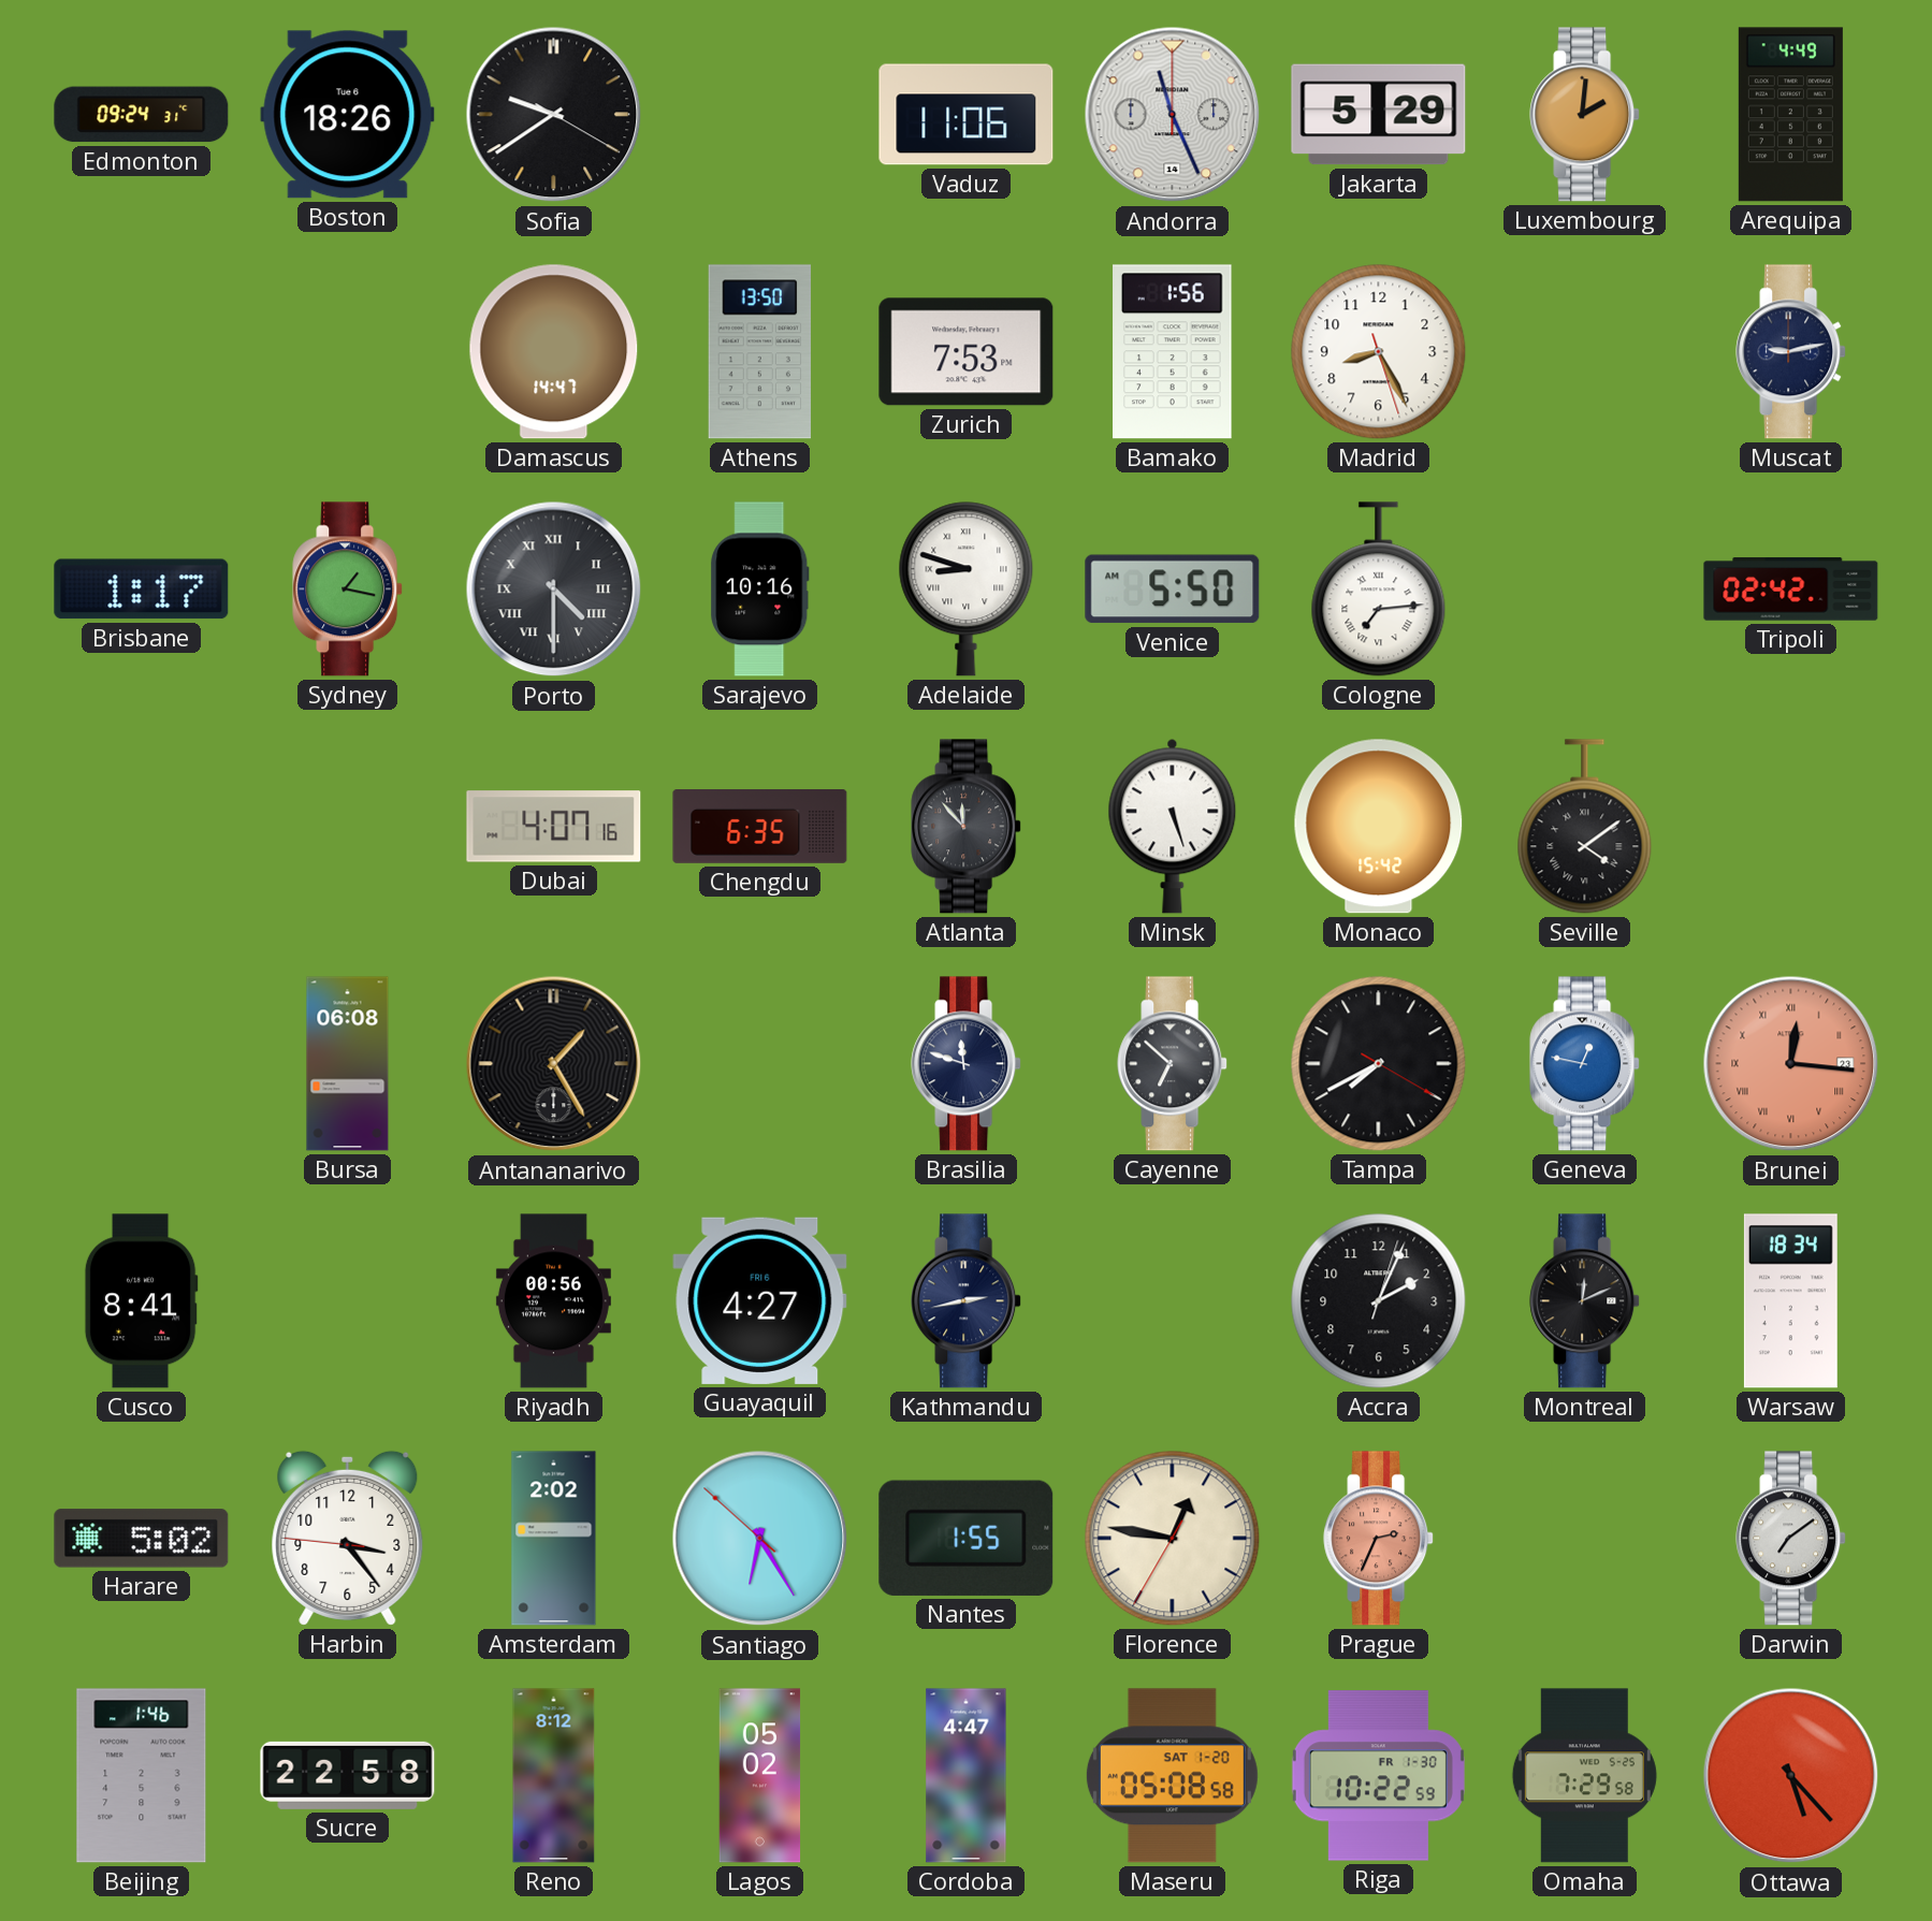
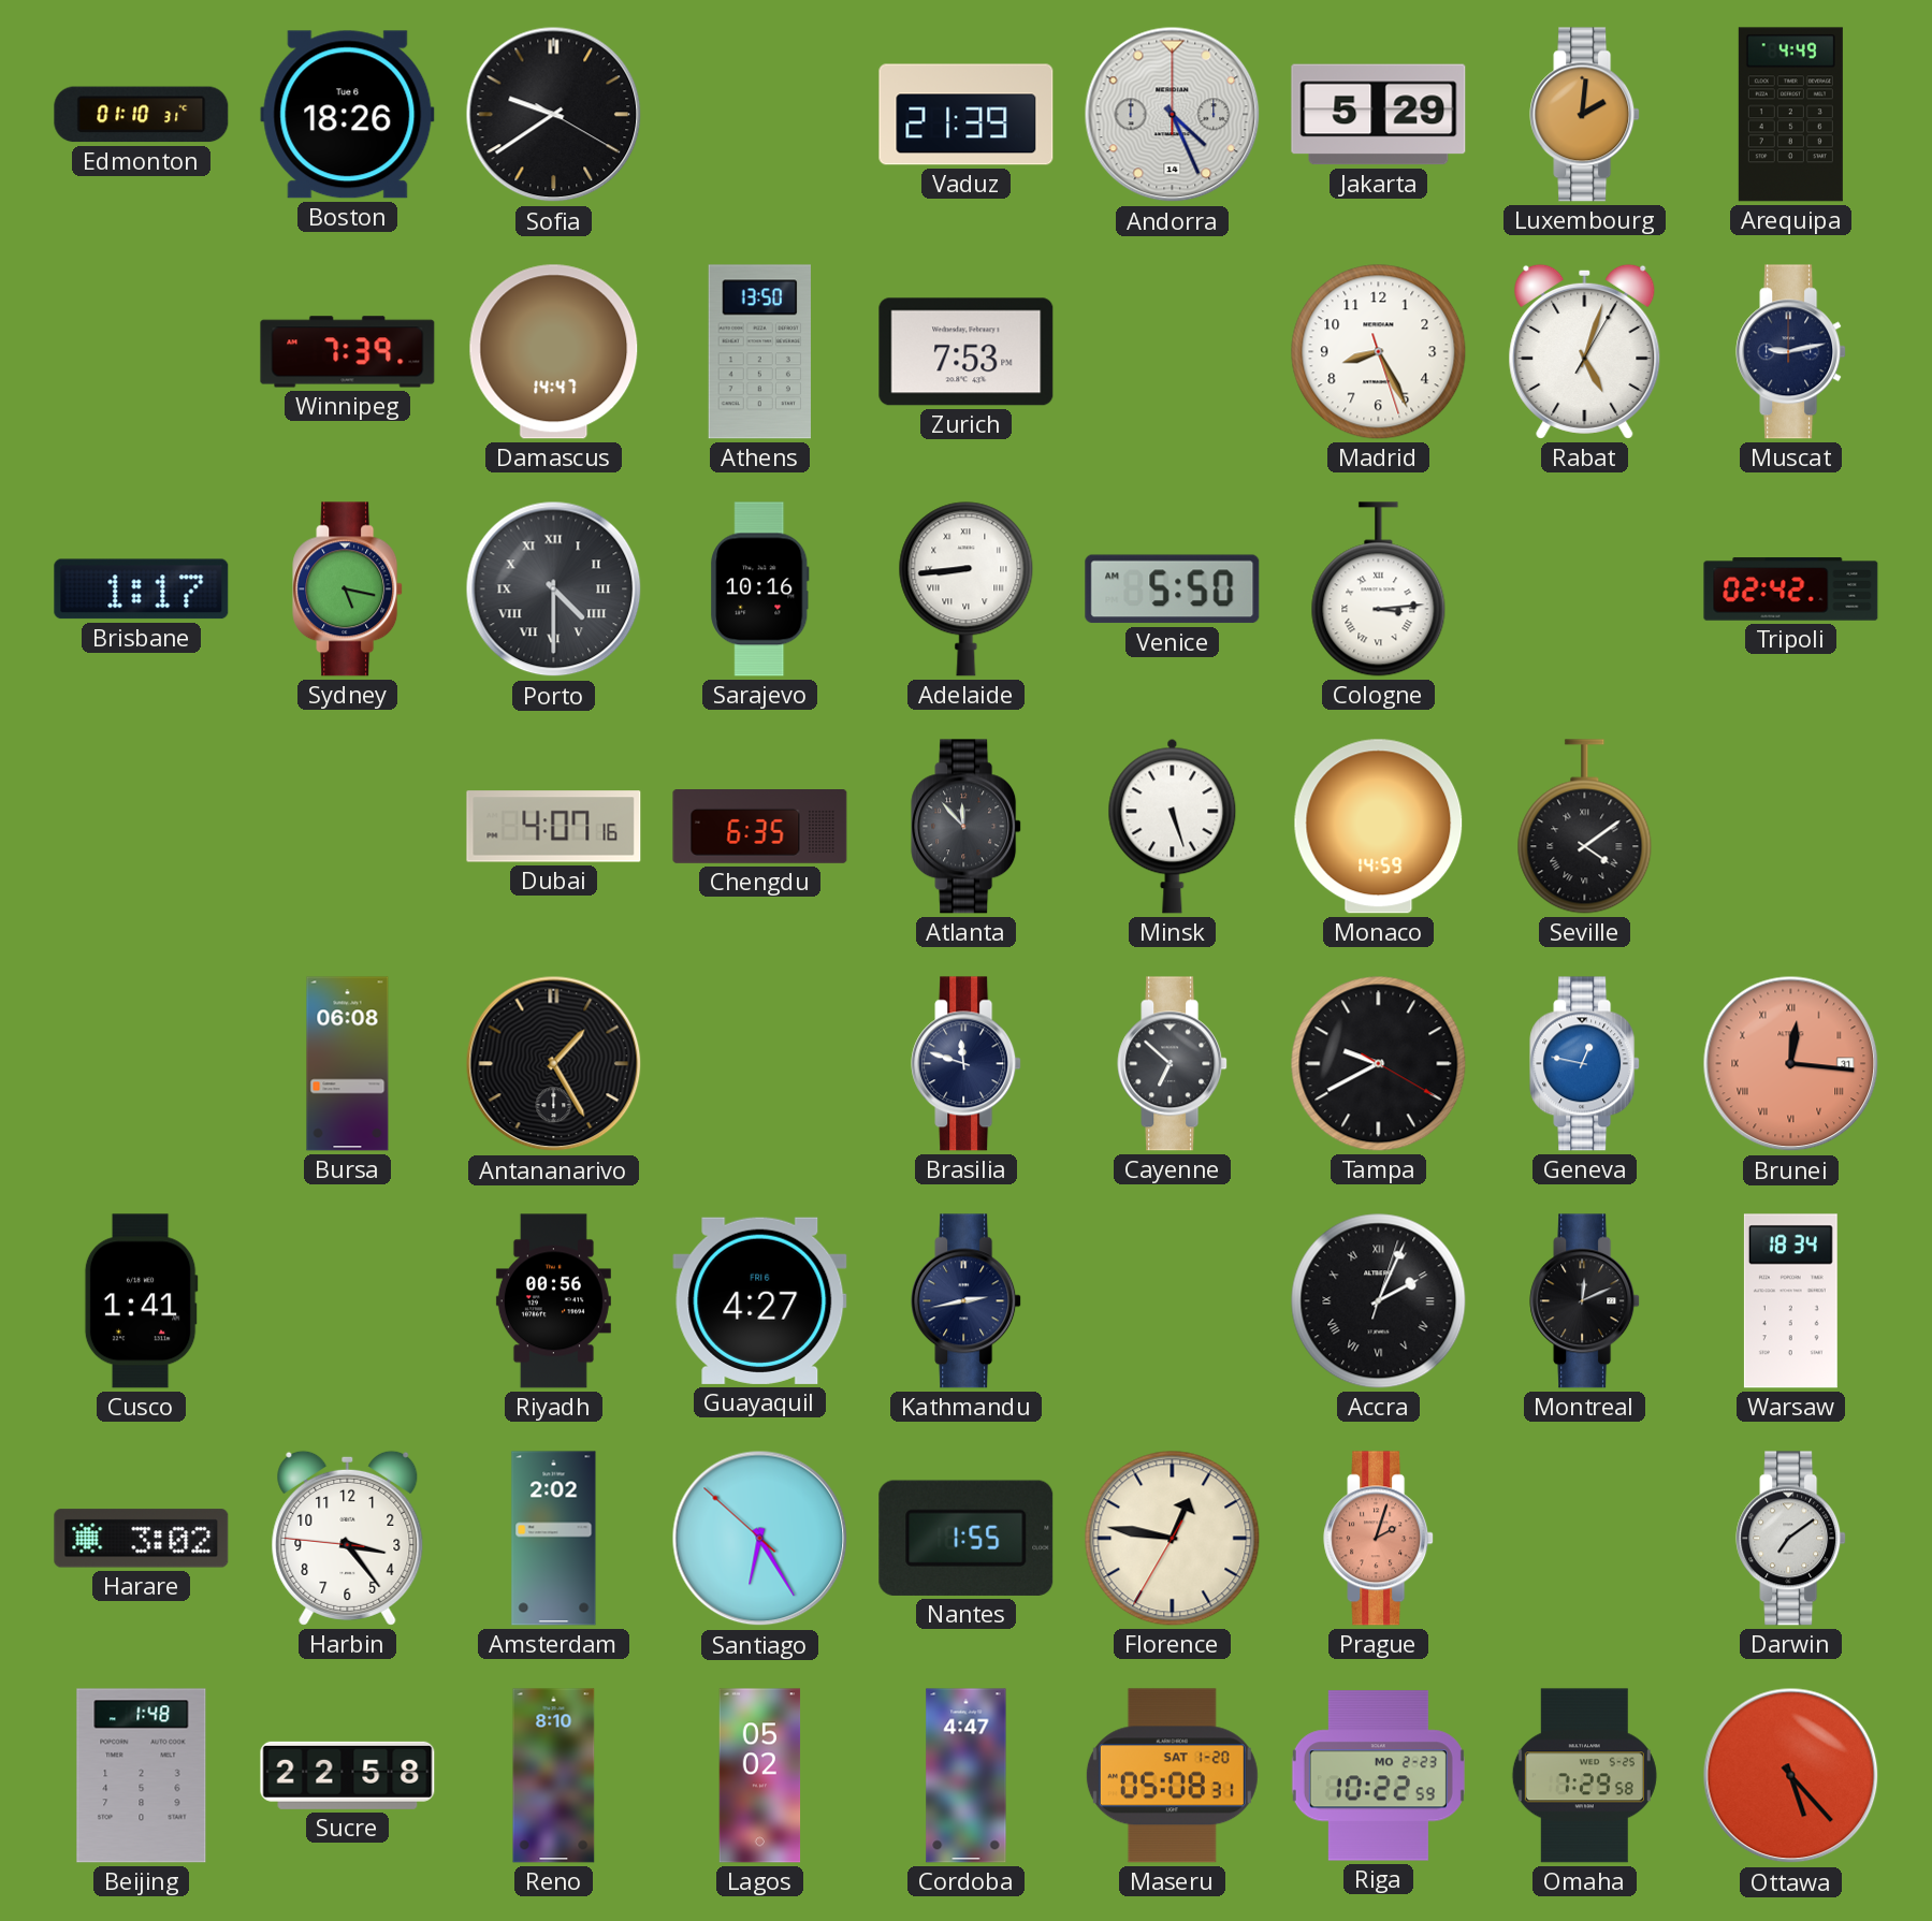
Edmonton: 09:24 -> 01:10 (142, 115)
Vaduz: 11:06 -> 21:39 (967, 115)
Andorra: 11:26 -> 4:26 (1173, 115)
Winnipeg: none -> 7:39 (348, 352)
Bamako: 1:56 -> none (1173, 352)
Rabat: none -> 5:03 (1585, 351)
Sydney: 1:17 -> 5:17 (348, 590)
Adelaide: 8:48 -> 8:44 (967, 590)
Cologne: 7:14 -> 3:14 (1379, 590)
Monaco: 15:42 -> 14:59 (1379, 827)
Tampa: 7:40 -> 9:40 (1379, 1064)
Brunei date: 23 -> 31 (1791, 1064)
Cusco: 8:41 -> 1:41 (141, 1301)
Accra numerals: Arabic -> Roman (1379, 1301)
Harare: 5:02 -> 3:02 (142, 1539)
Prague: 2:34 -> 2:03 (1379, 1539)
Beijing: 1:46 -> 1:48 (142, 1776)
Reno: 8:12 -> 8:10 (554, 1776)
Maseru: 05:08:58 -> 05:08:31 (1172, 1776)
Riga date: FR 1-30 -> MO 2-23 (1378, 1776)
